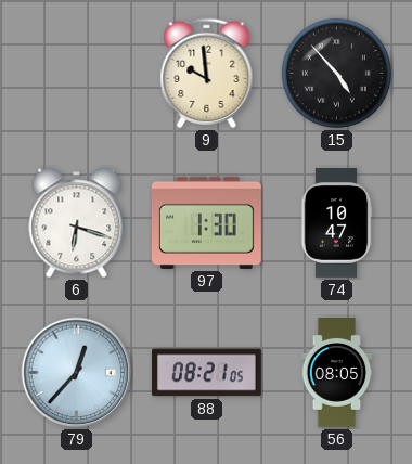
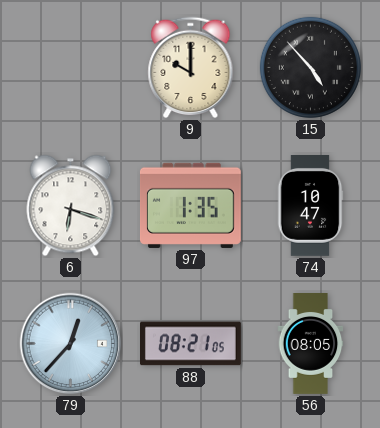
9: 9:59 -> 10:00 (191, 68)
97: 1:30 -> 1:35 (190, 205)
